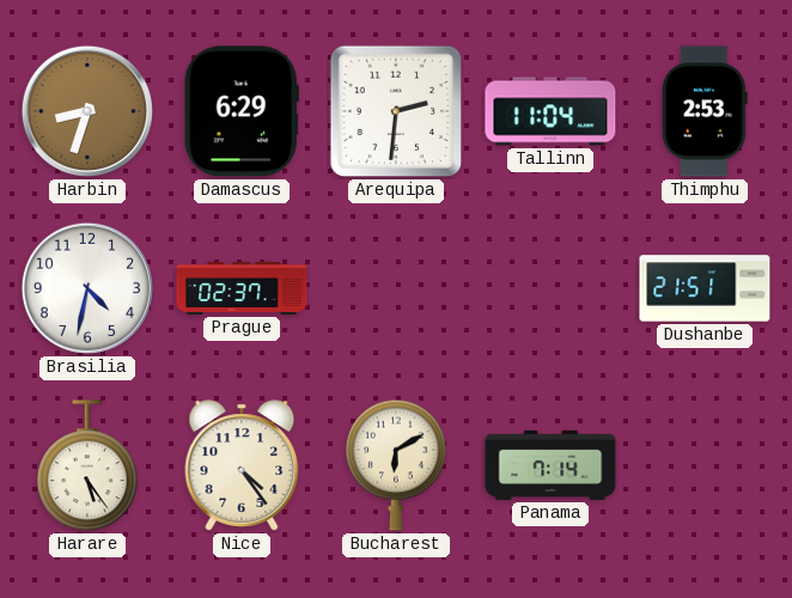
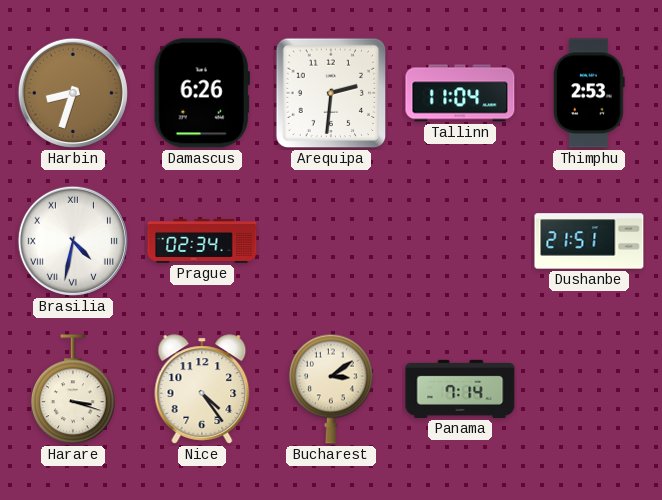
Damascus: 6:29 -> 6:26 (202, 93)
Brasilia numerals: Arabic -> Roman (73, 241)
Prague: 02:37 -> 02:34 (202, 241)
Harare: 5:24 -> 3:18 (74, 390)
Bucharest: 6:10 -> 3:09 (332, 389)
